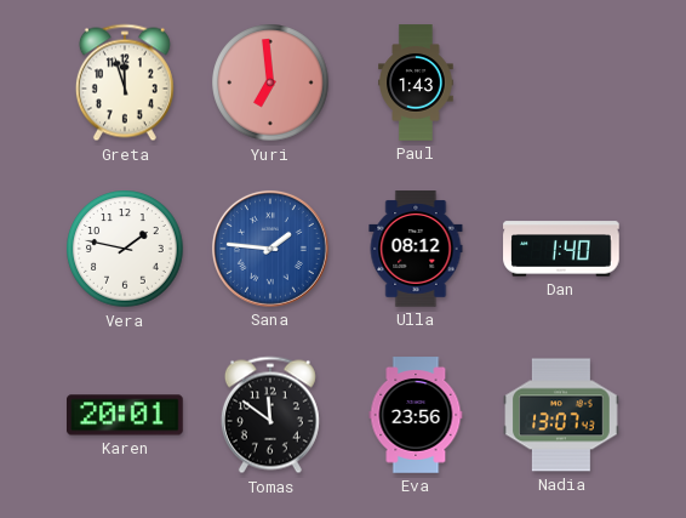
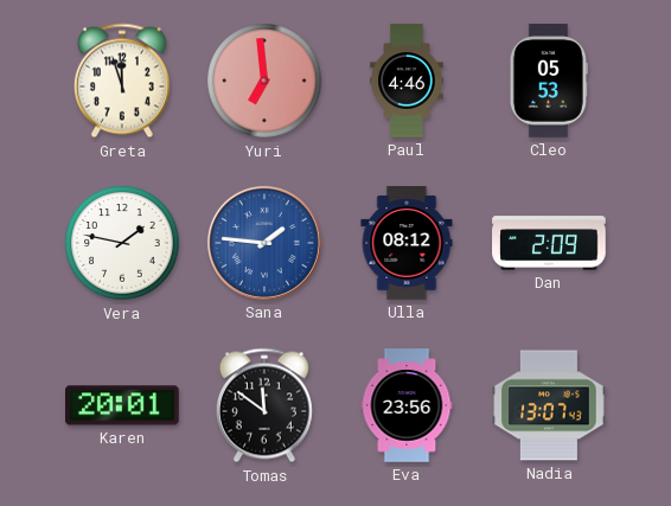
Paul: 1:43 -> 4:46 (407, 81)
Cleo: none -> 05:53 (549, 81)
Dan: 1:40 -> 2:09 (549, 243)
